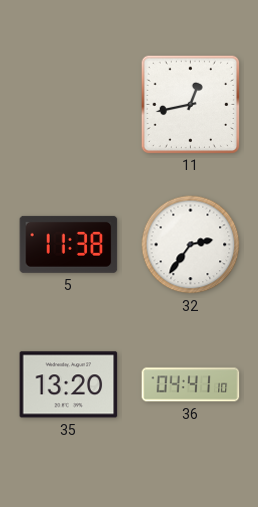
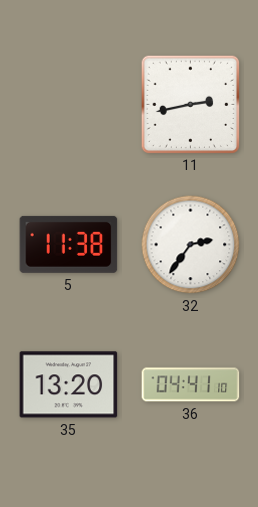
11: 12:43 -> 2:43 (190, 104)
